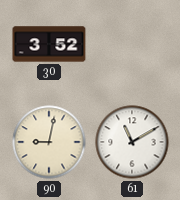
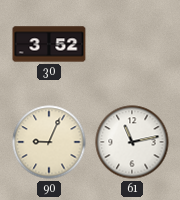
90: 9:02 -> 9:04 (49, 142)
61: 11:10 -> 11:13 (132, 142)
